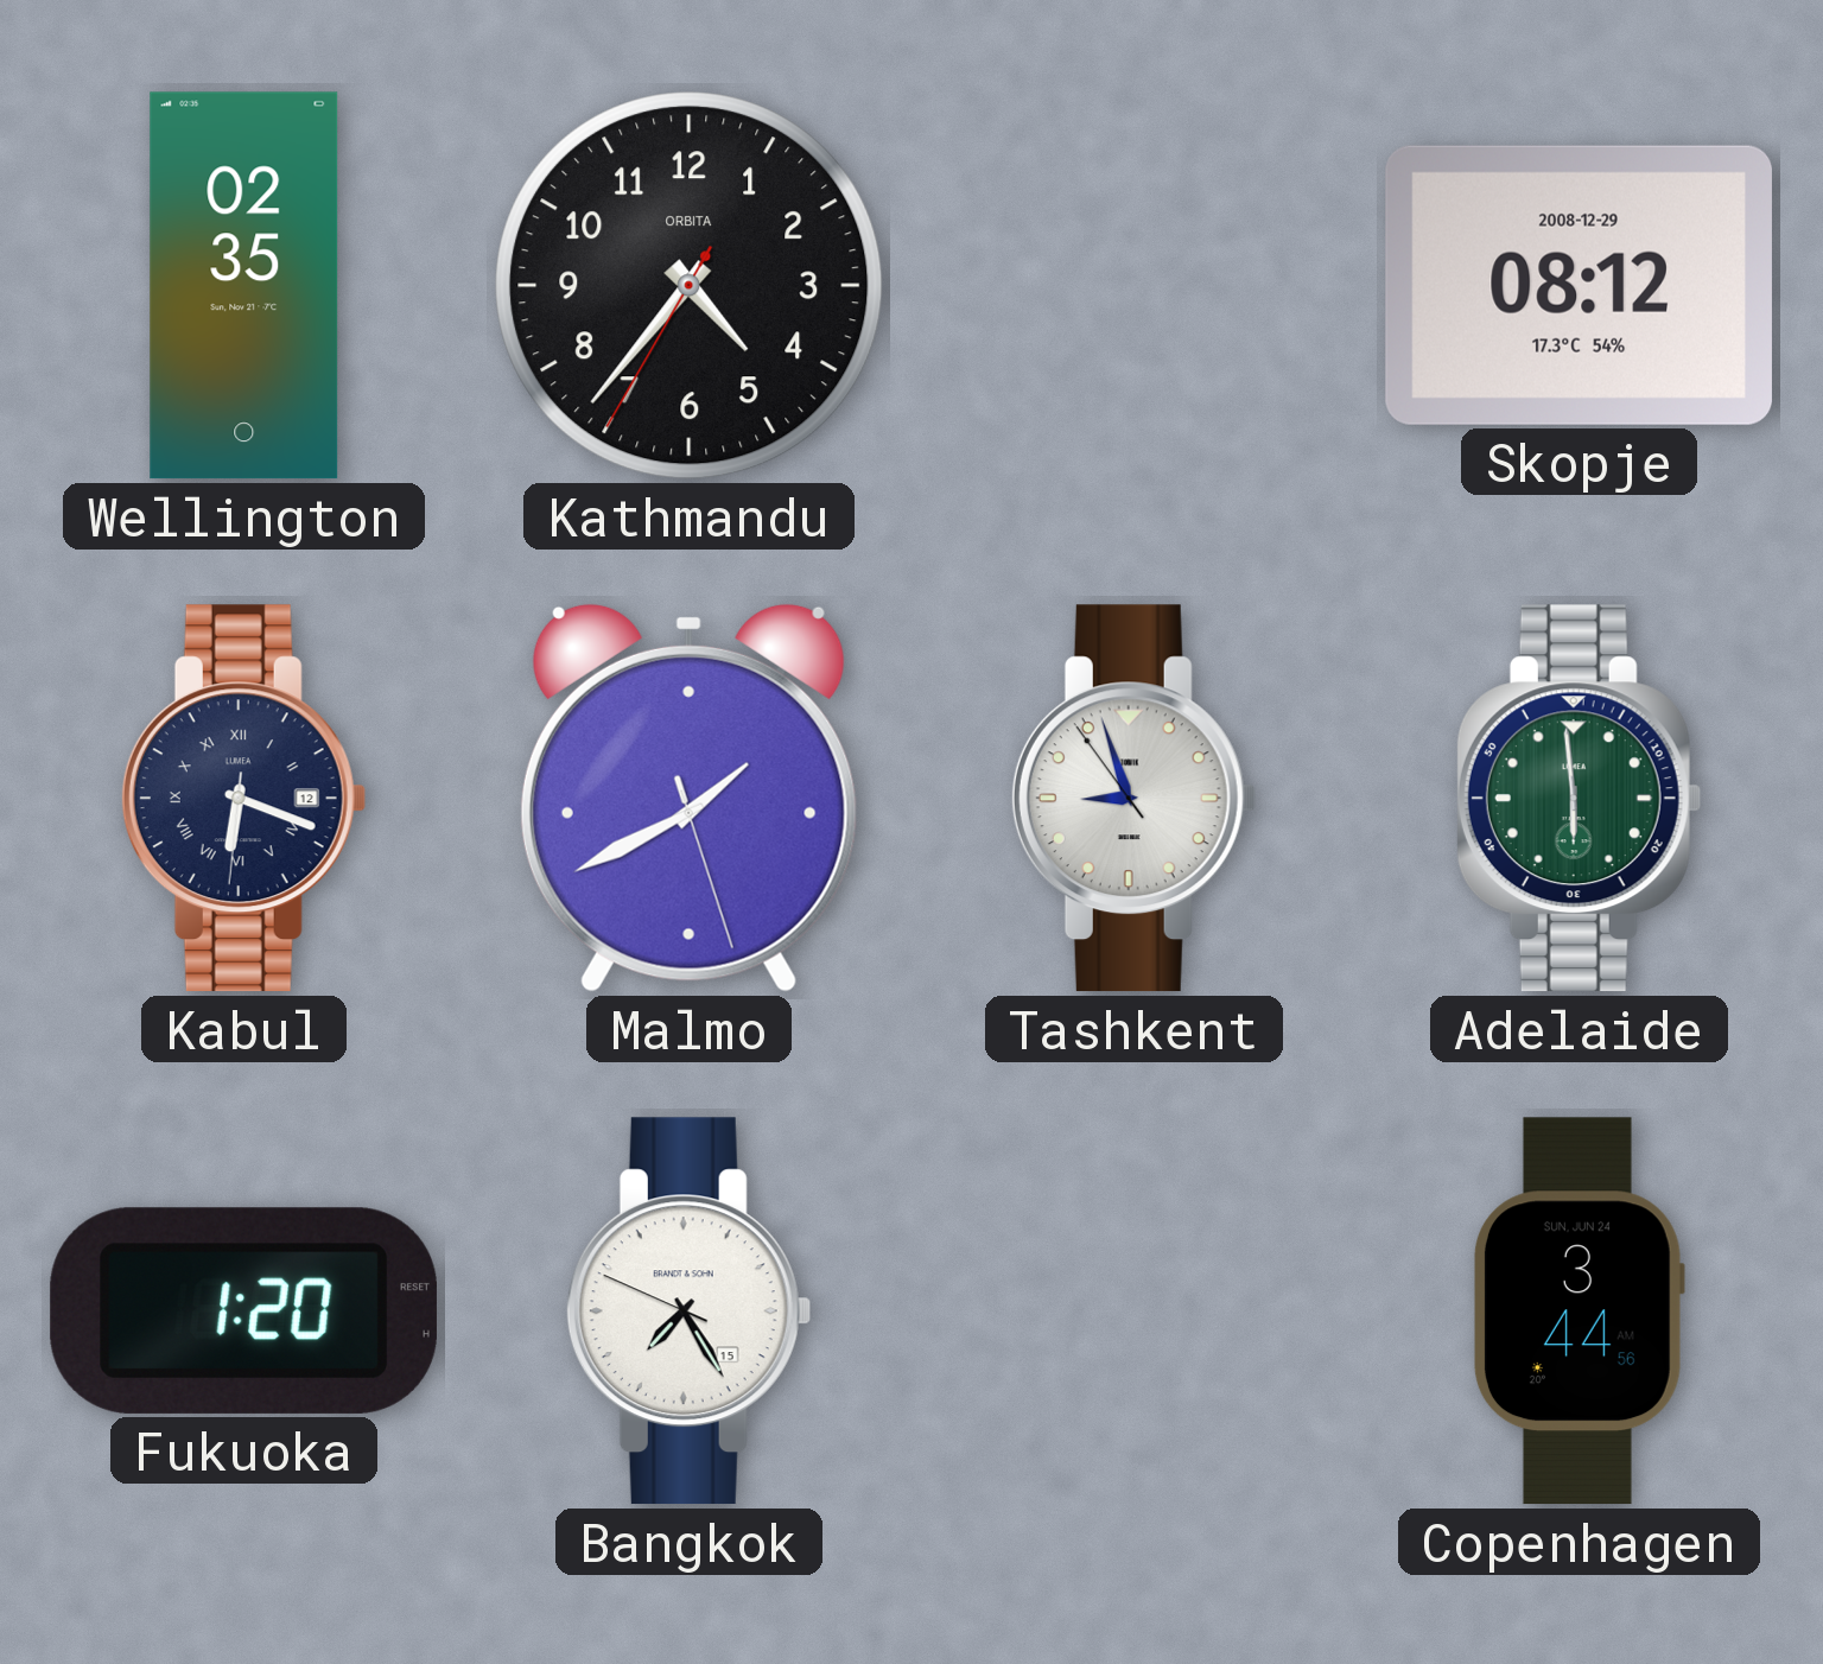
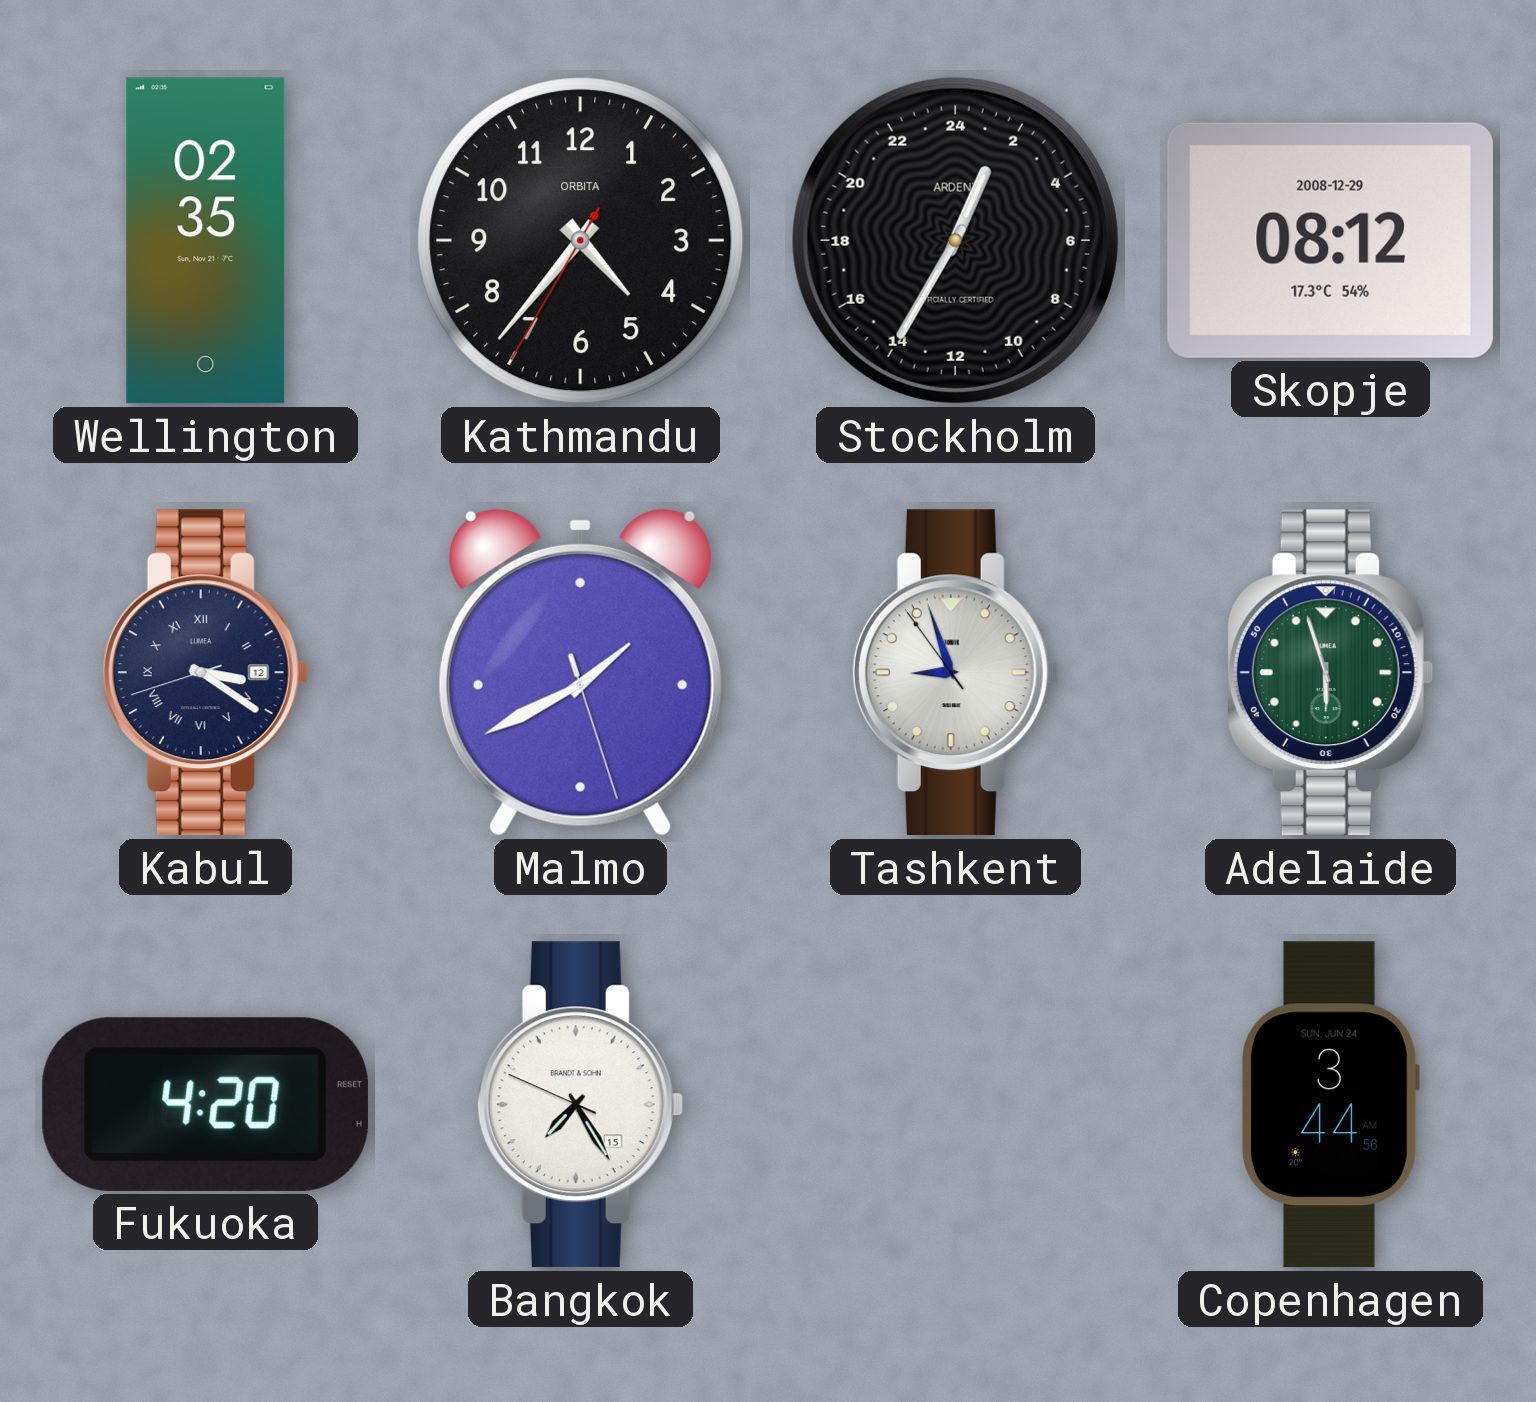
Stockholm: none -> 1:35 (955, 240)
Kabul: 6:18 -> 3:20 (205, 673)
Adelaide: 5:59 -> 5:57 (1330, 673)
Fukuoka: 1:20 -> 4:20 (205, 1104)
